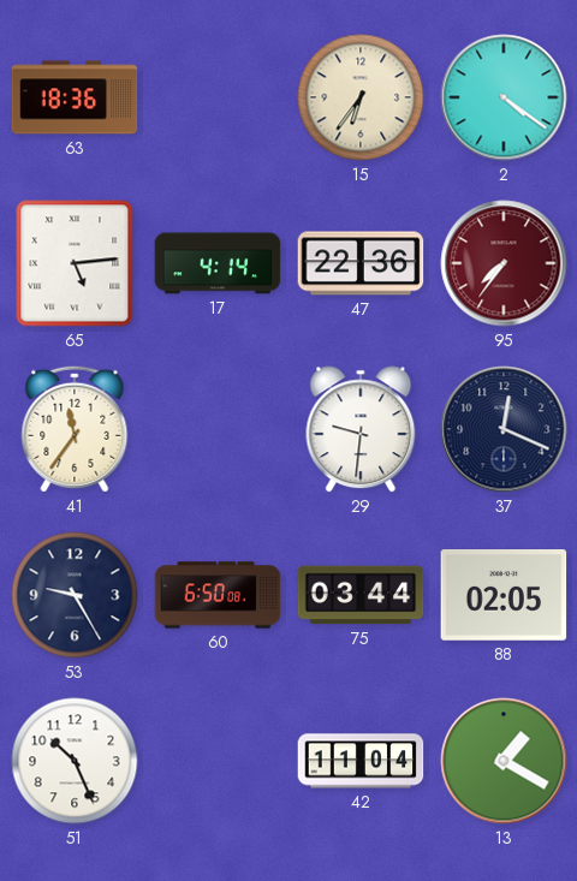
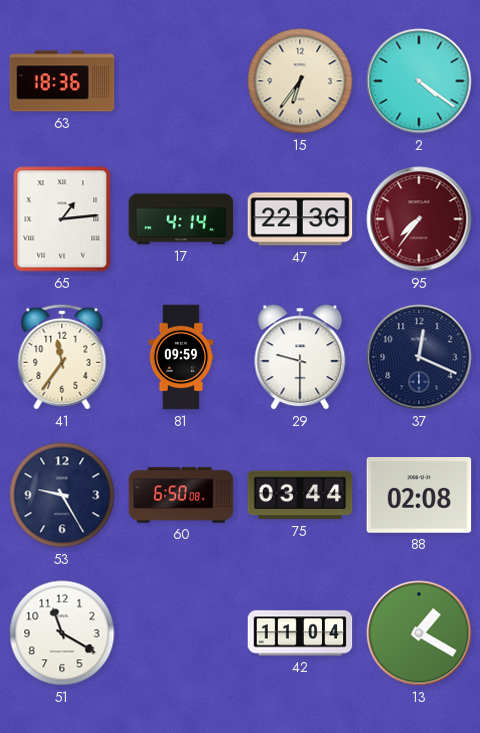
65: 5:14 -> 1:14 (62, 219)
81: none -> 09:59 (181, 357)
29: 9:31 -> 9:30 (300, 357)
88: 02:05 -> 02:08 (419, 496)
51: 10:26 -> 11:20 (62, 633)
